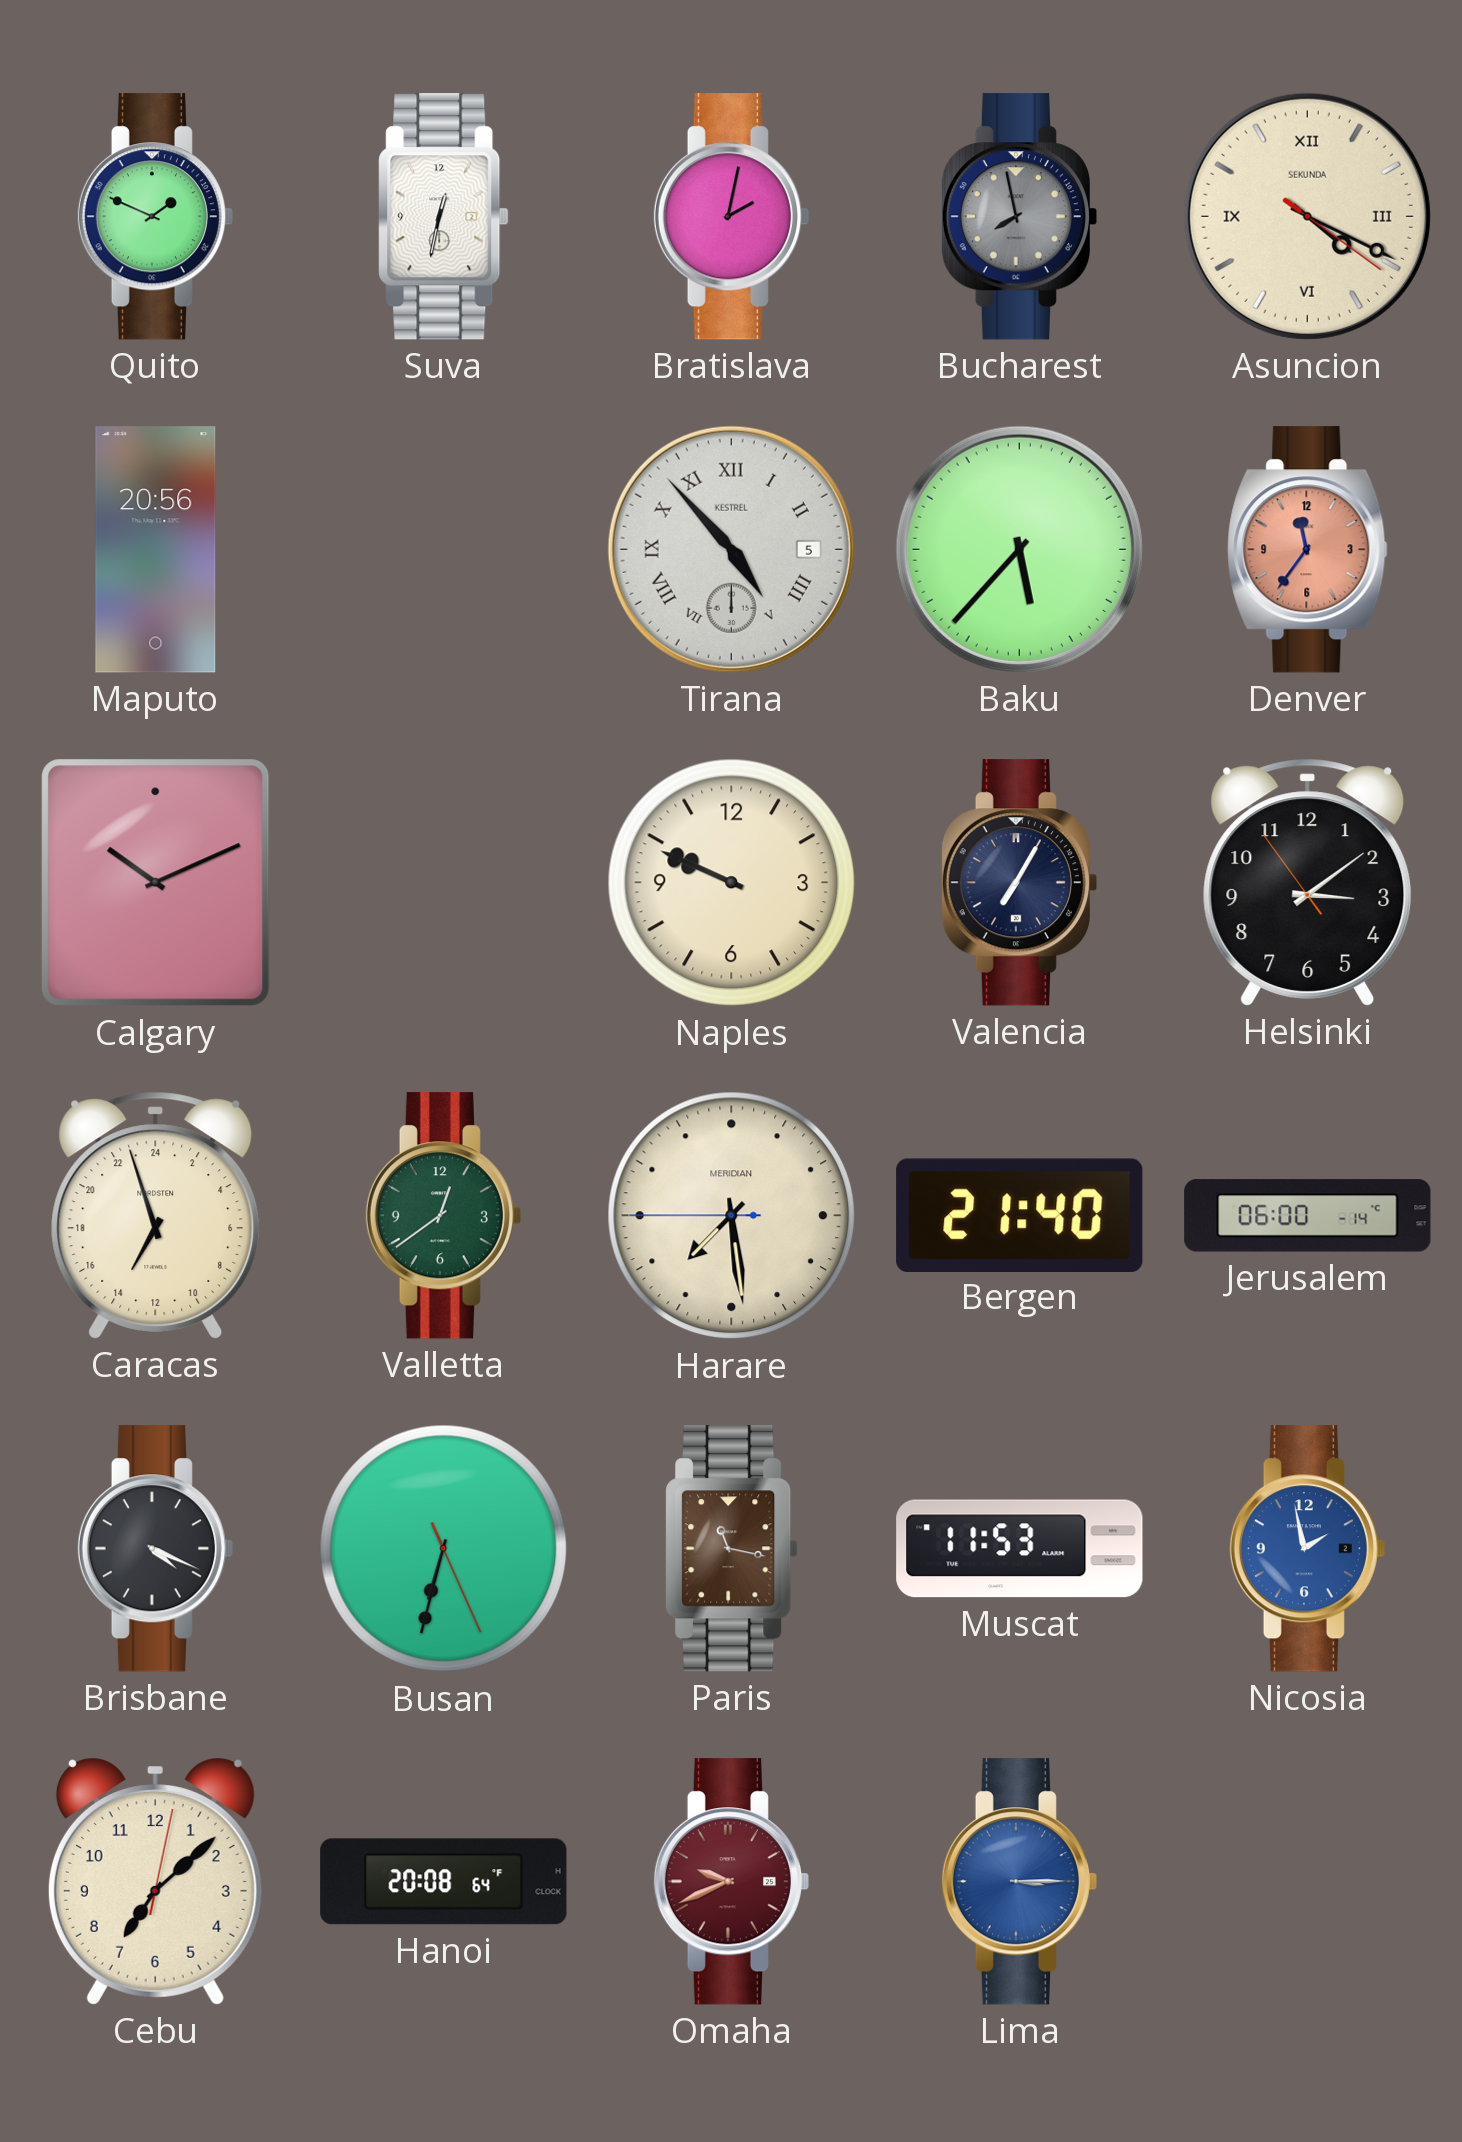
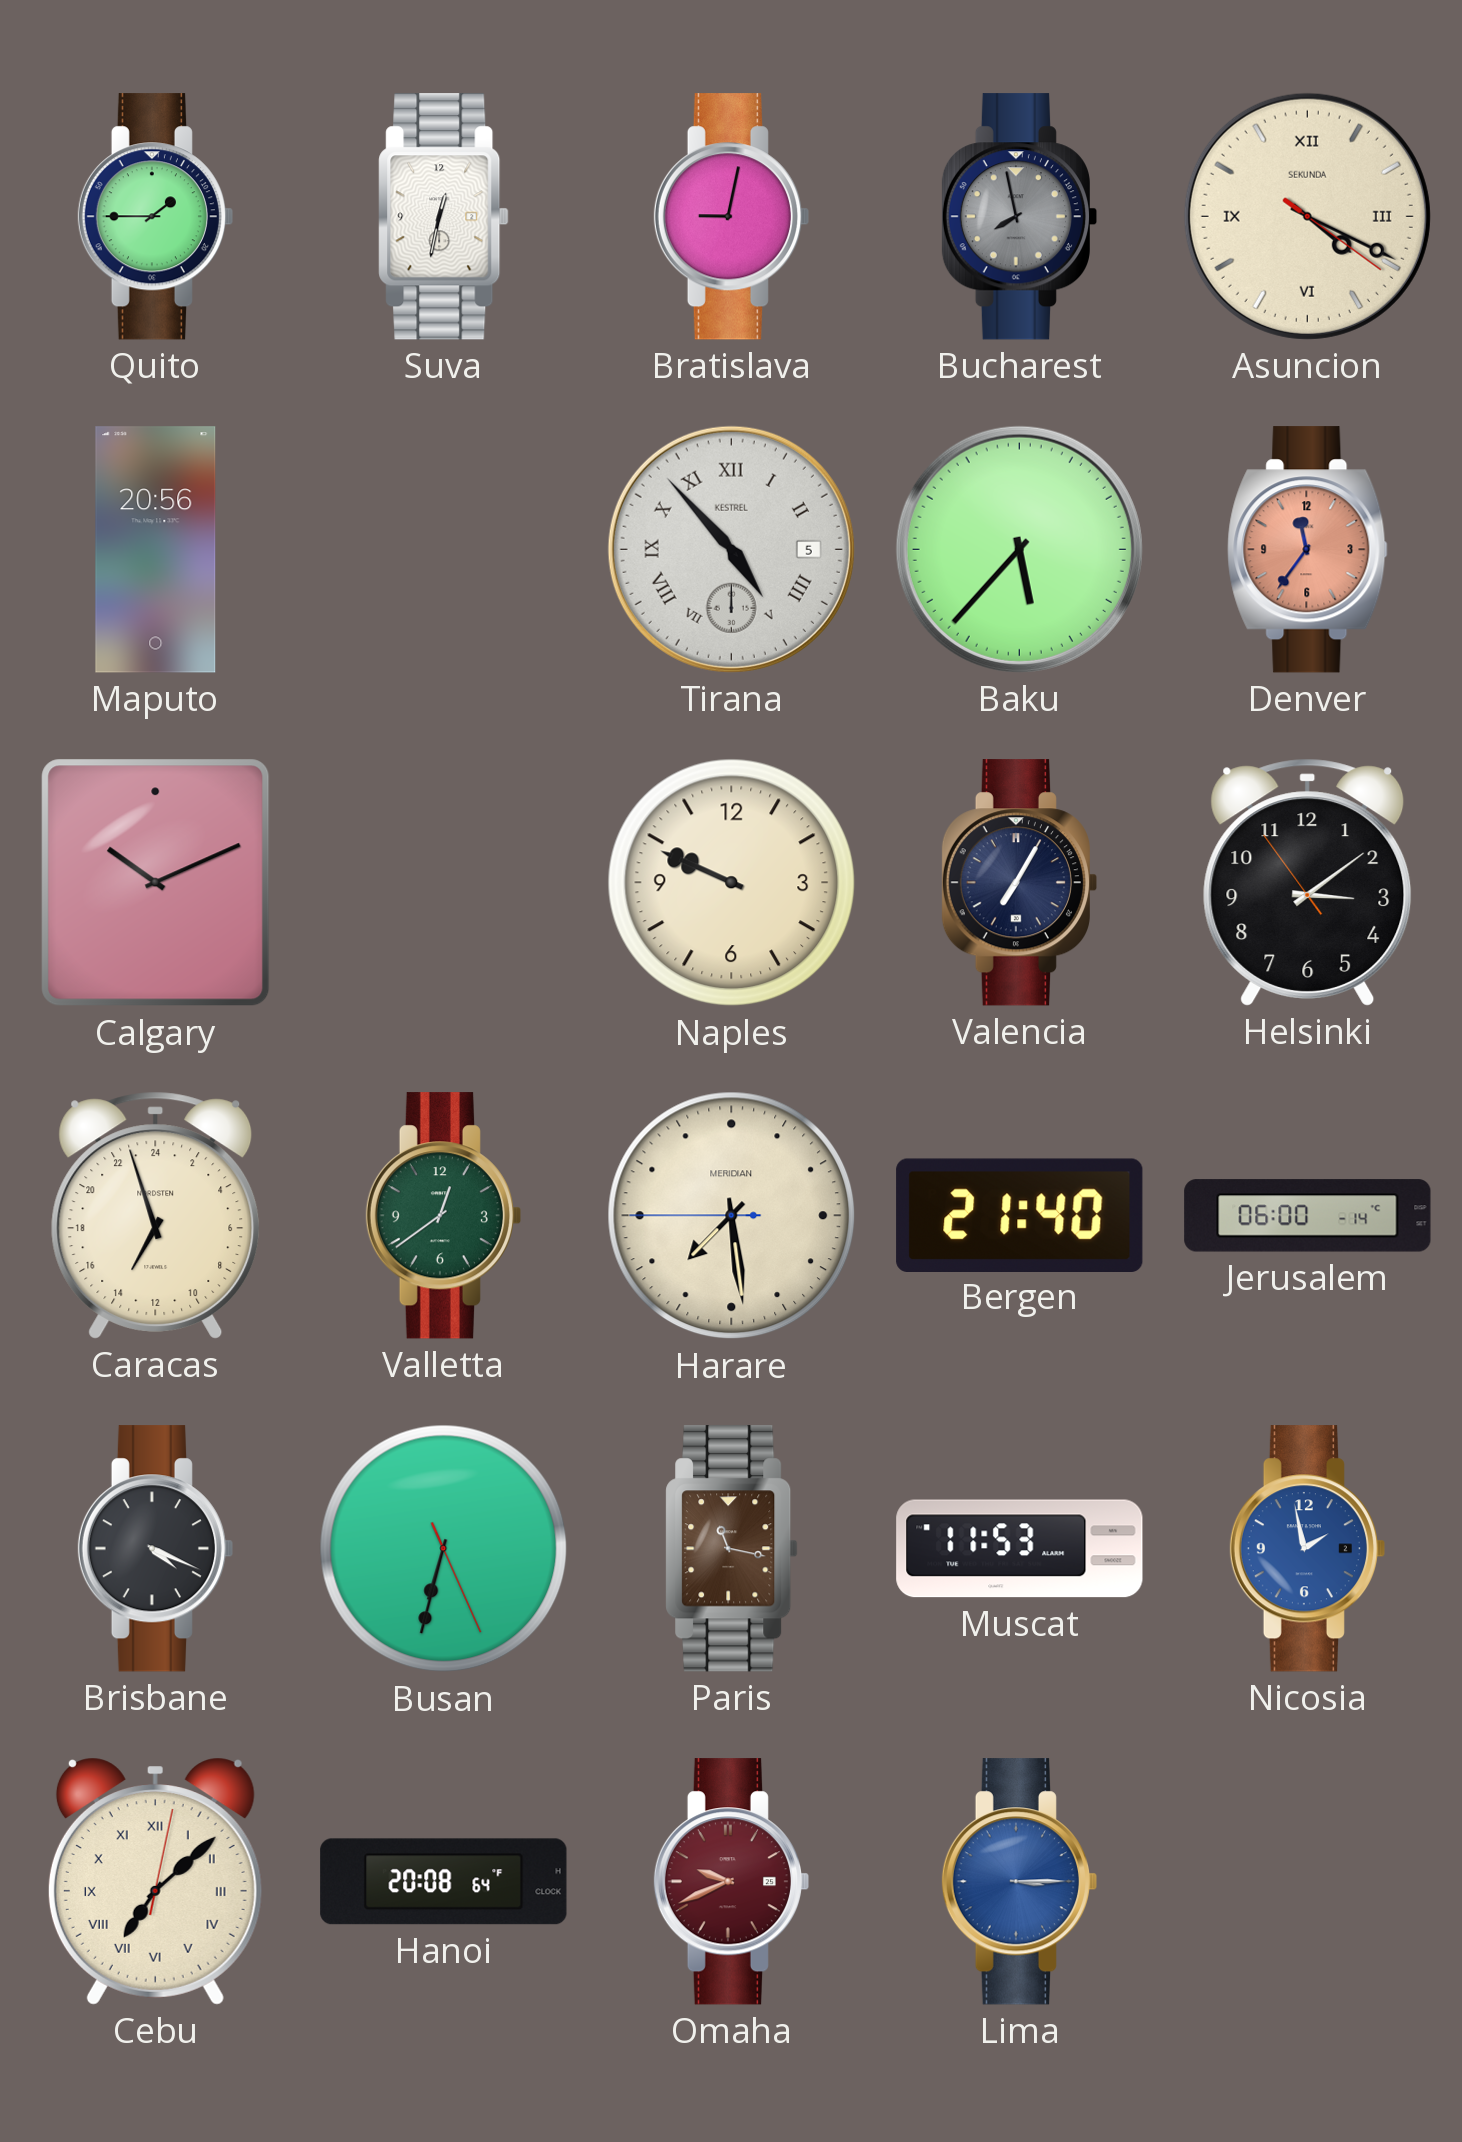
Quito: 1:49 -> 1:45 (155, 217)
Bratislava: 2:02 -> 9:02 (731, 217)
Cebu numerals: Arabic -> Roman (155, 1881)
